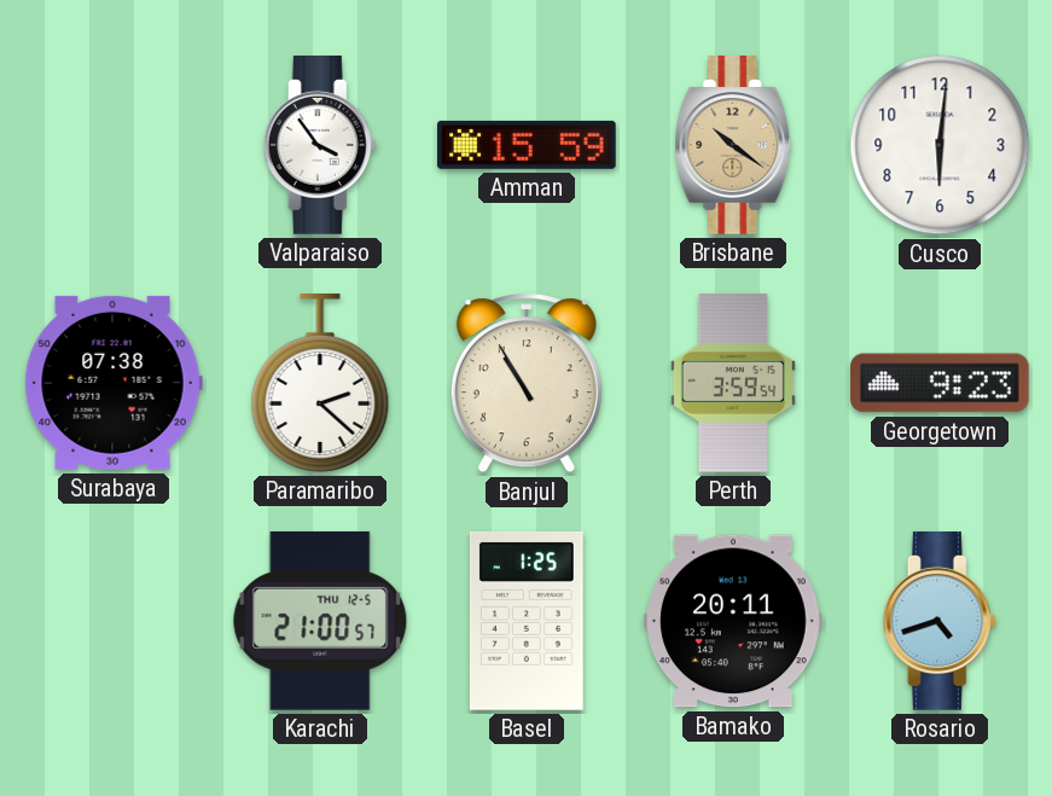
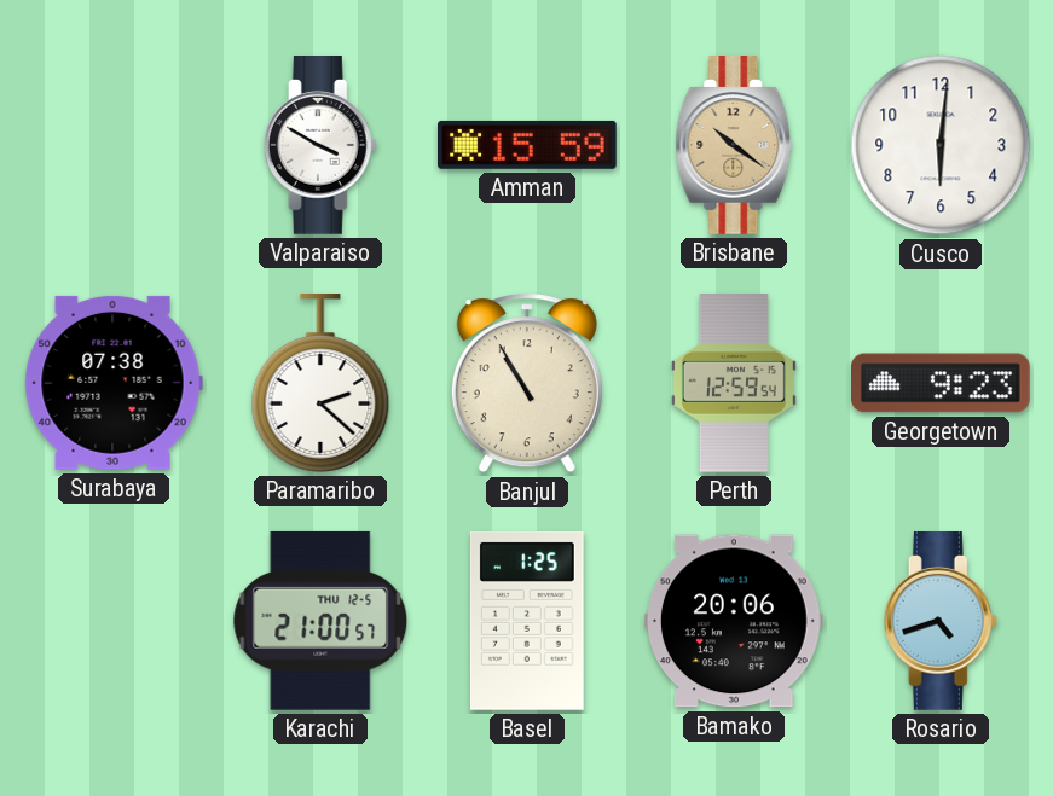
Valparaiso: 3:54 -> 3:50 (320, 146)
Perth: 3:59 -> 12:59 (734, 384)
Bamako: 20:11 -> 20:06 (734, 621)
